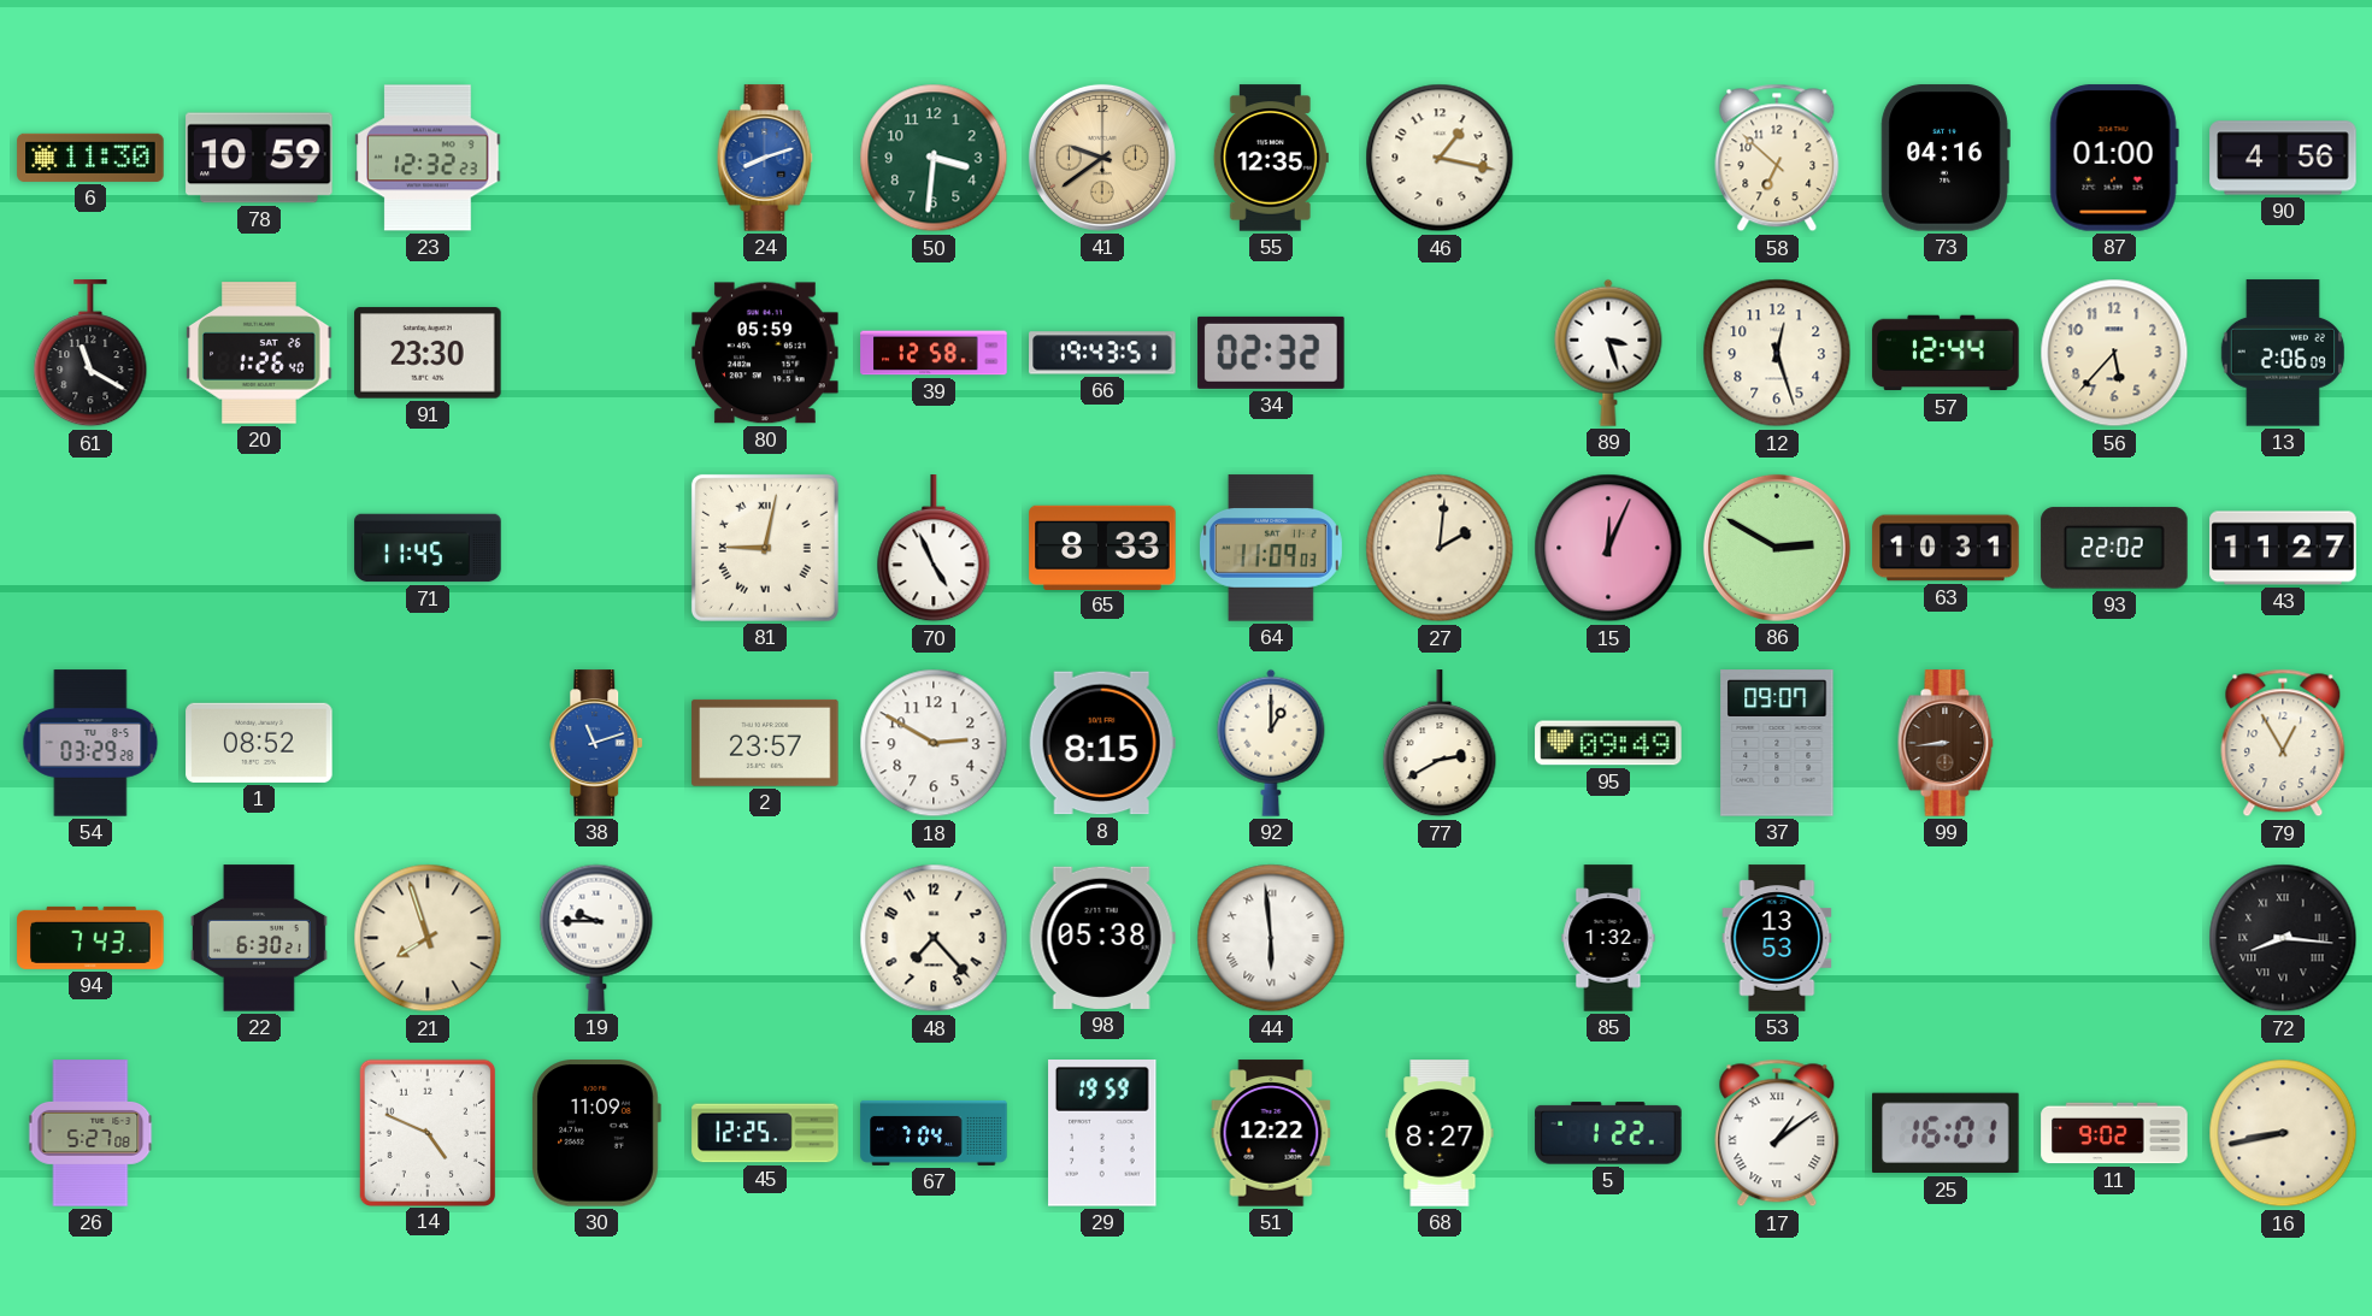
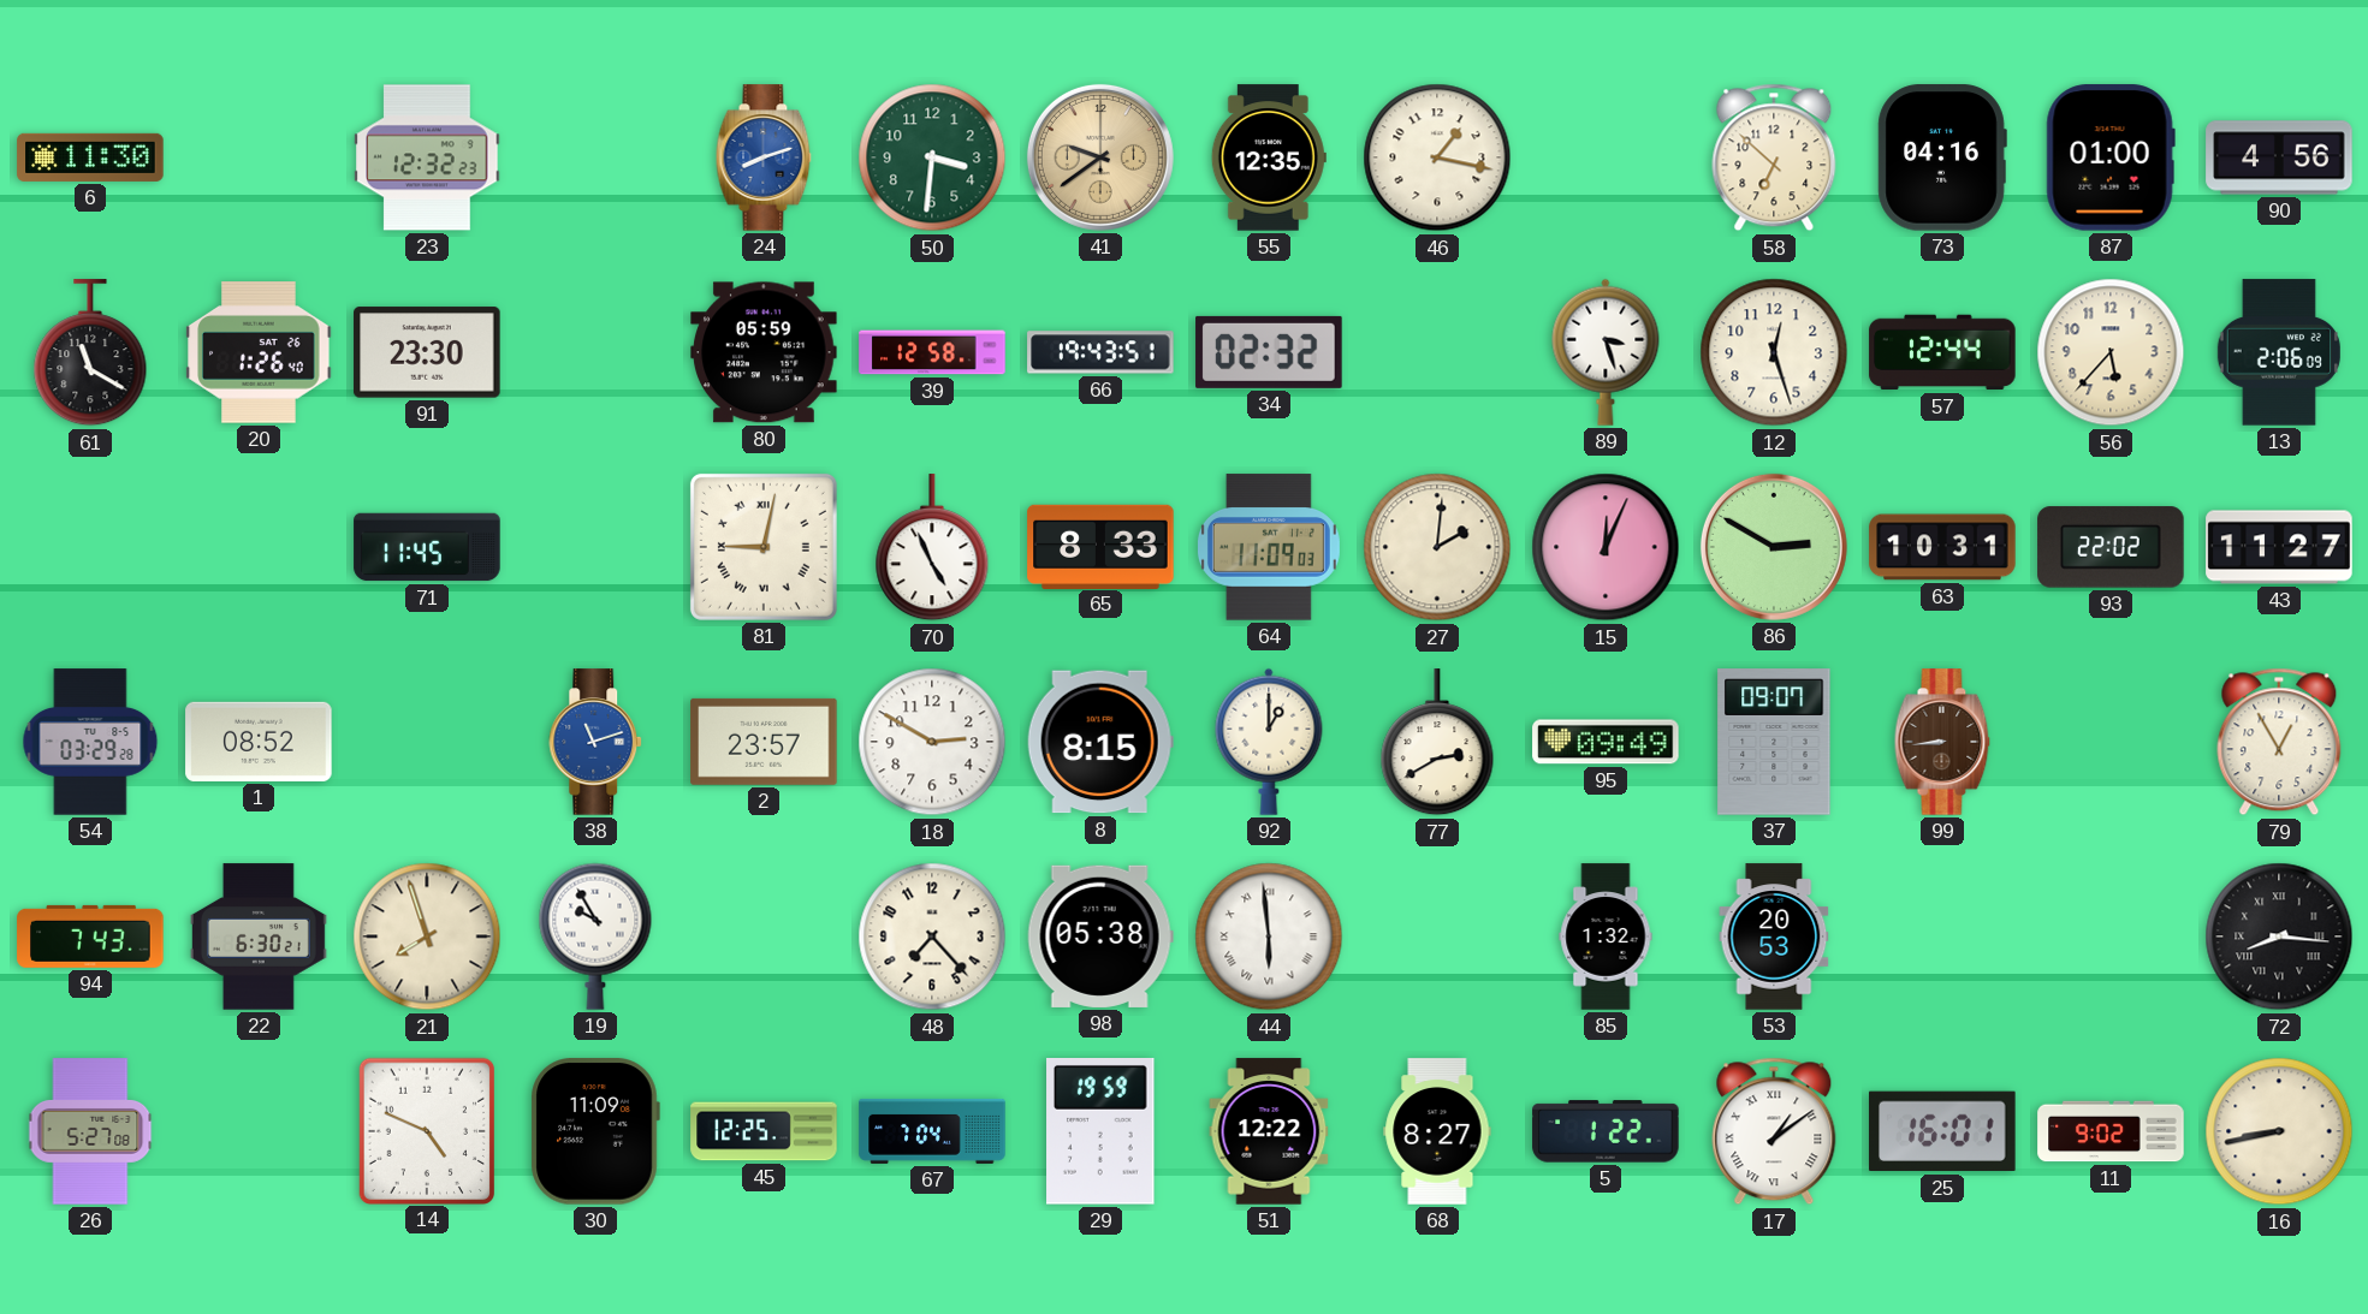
78: 10:59 -> none (259, 158)
19: 9:45 -> 9:55 (595, 937)
53: 13:53 -> 20:53 (1774, 937)
